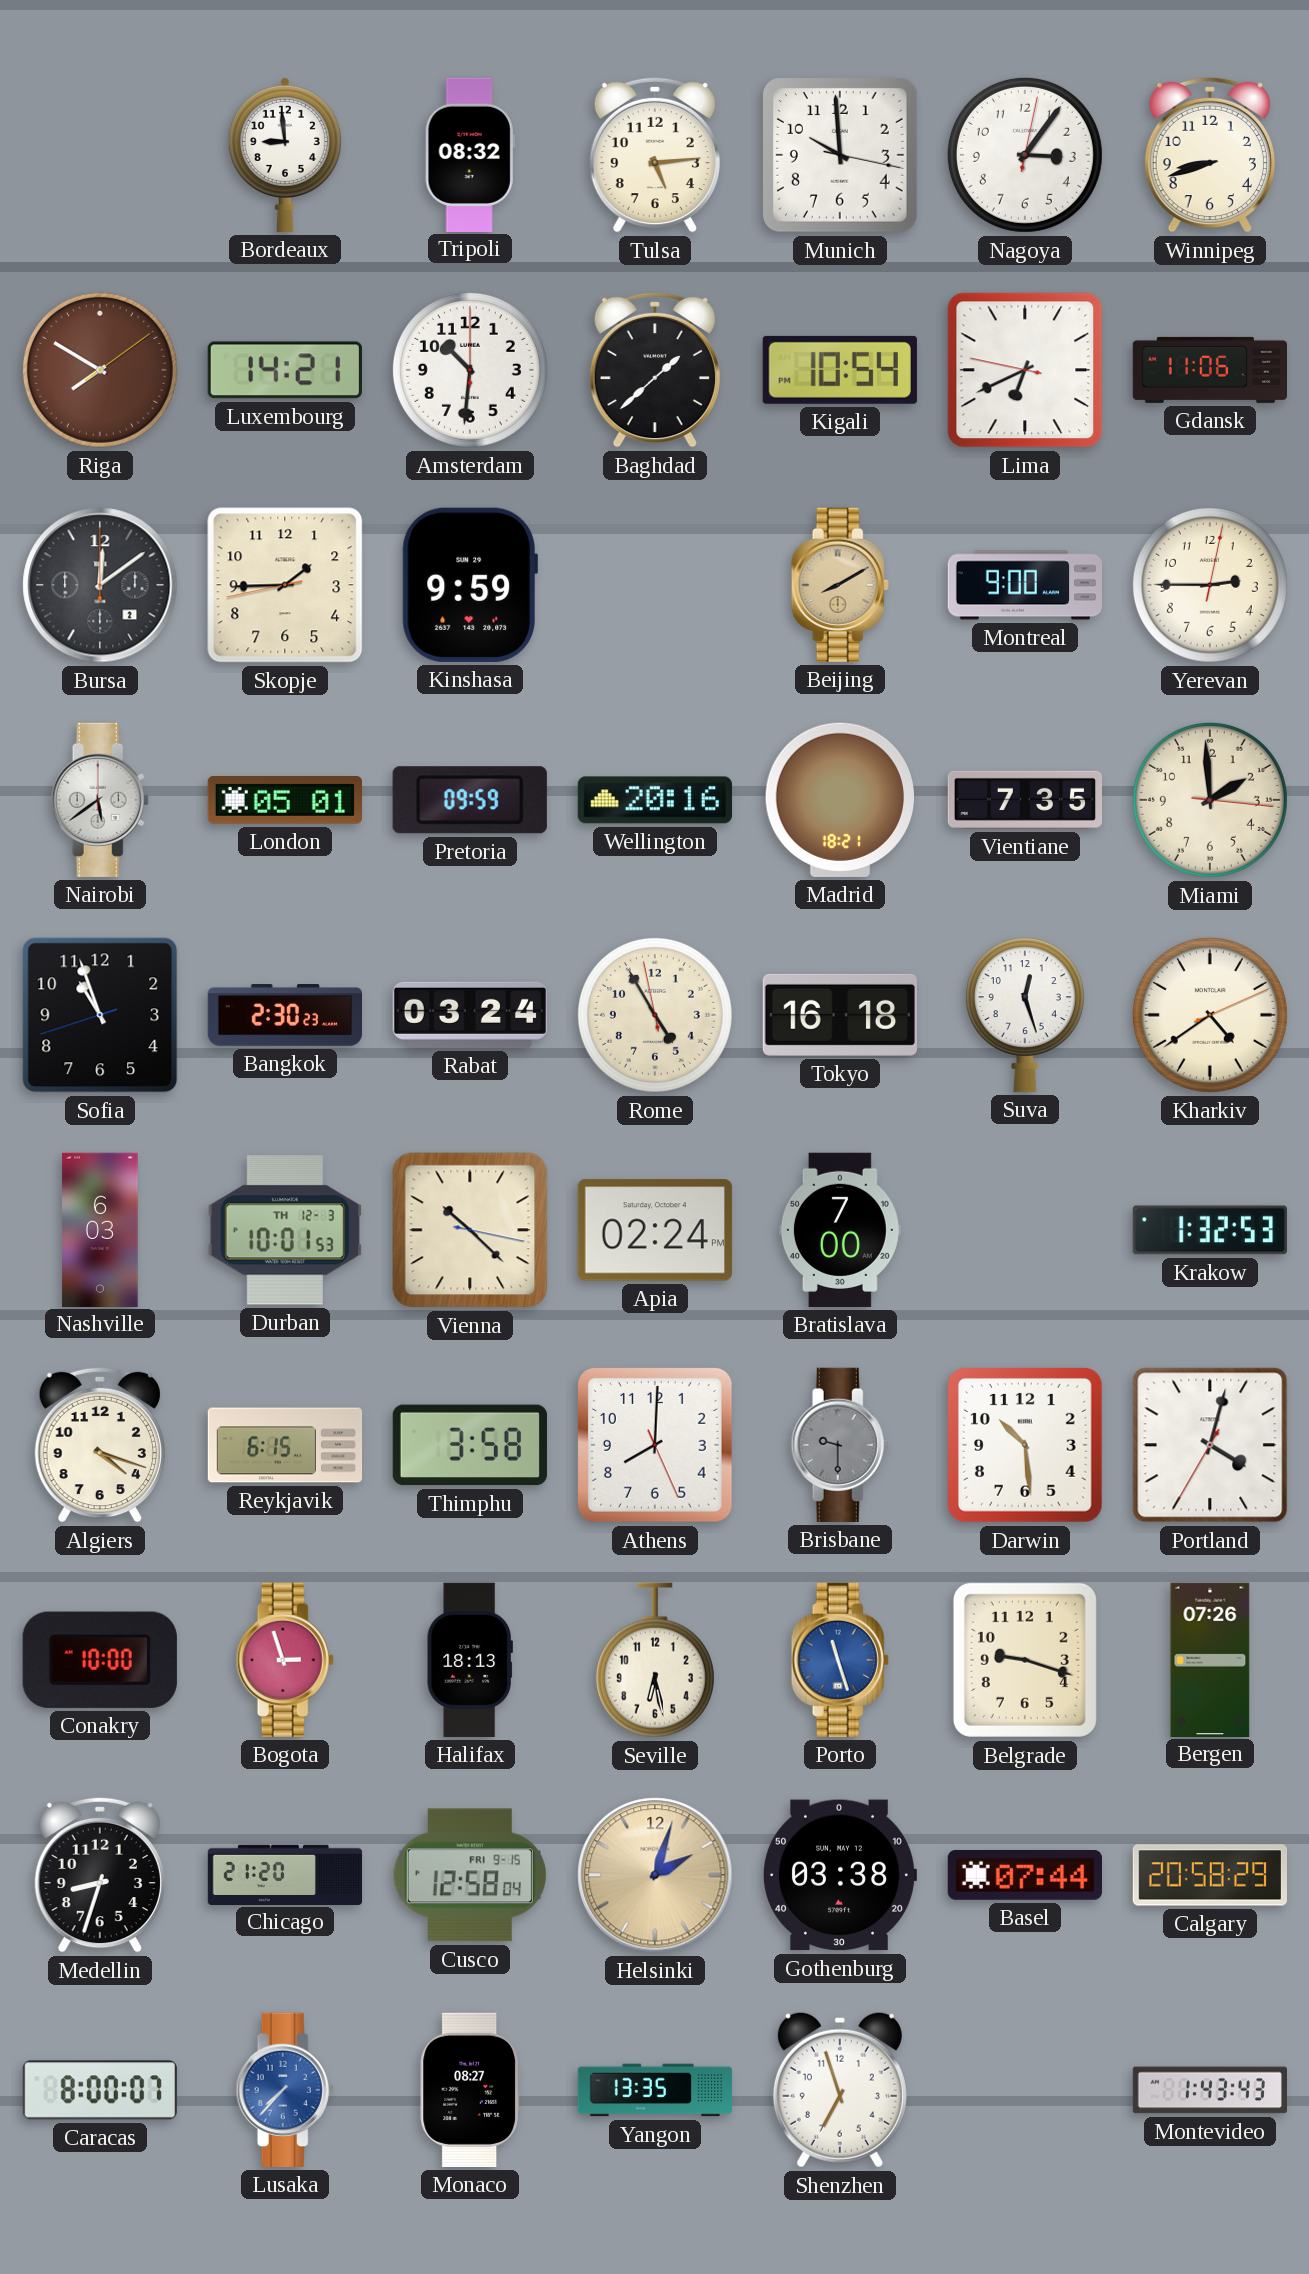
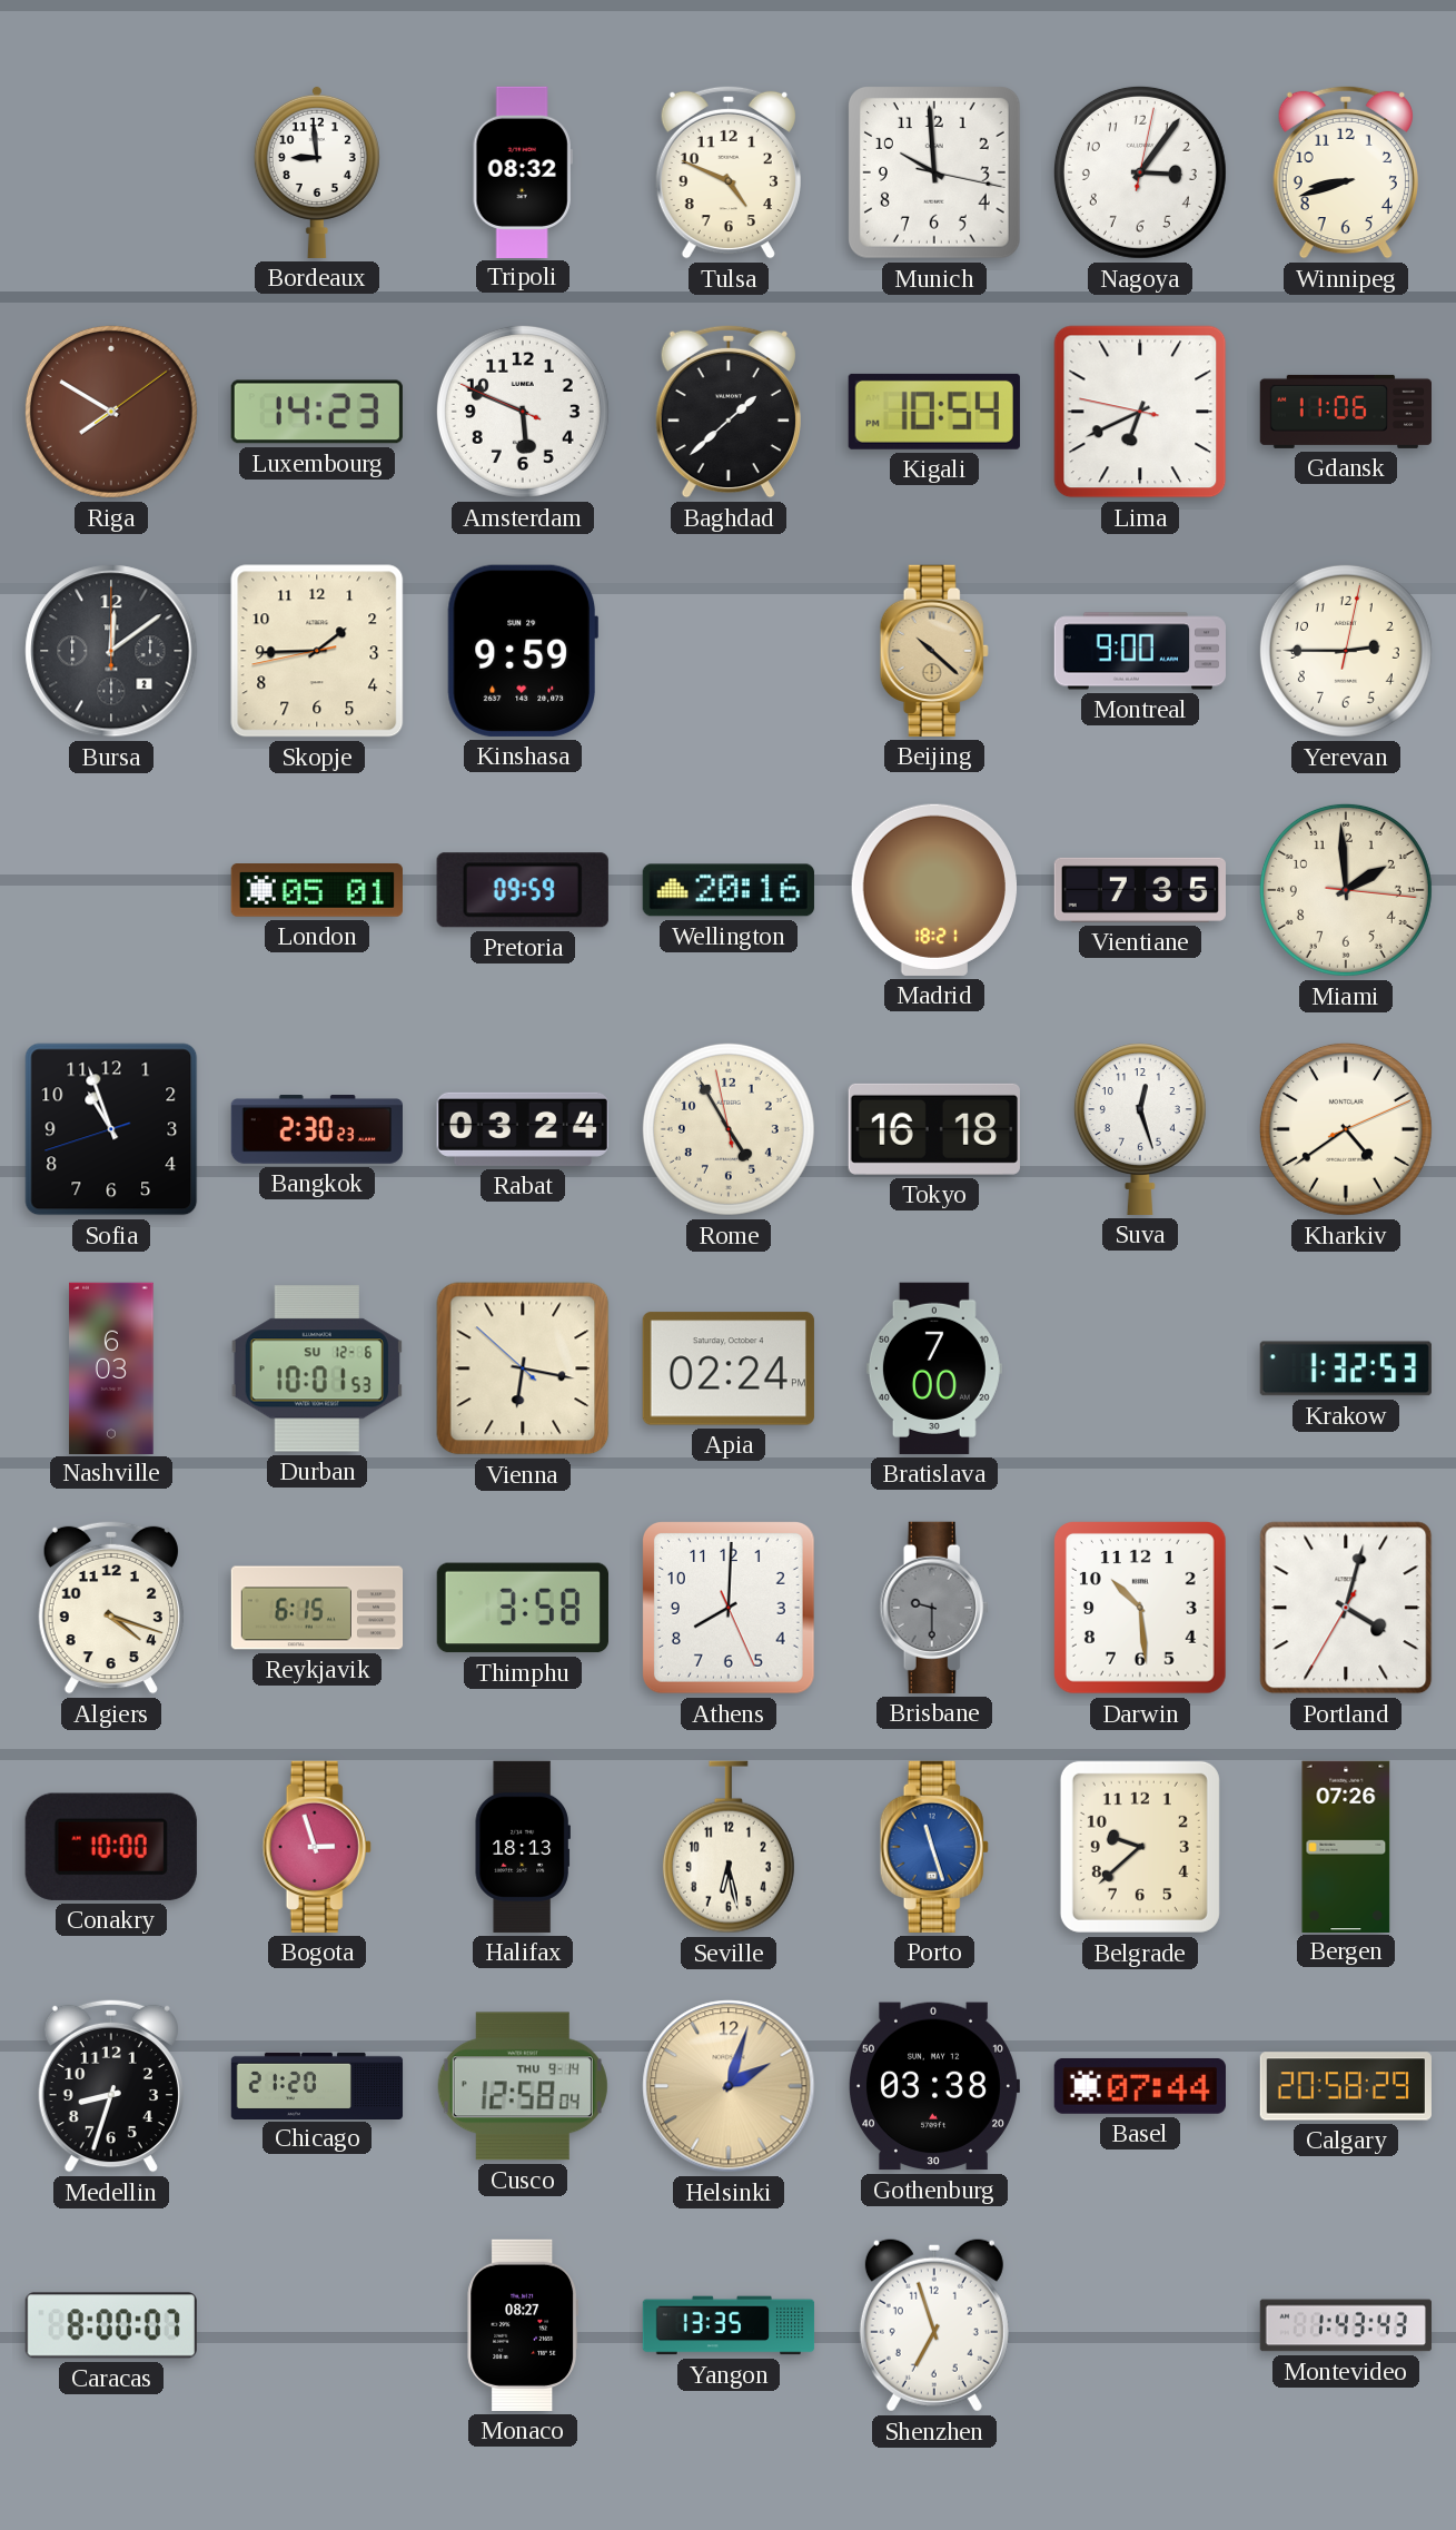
Tulsa: 5:14 -> 4:49 (729, 172)
Luxembourg: 14:21 -> 14:23 (317, 412)
Amsterdam: 10:31 -> 5:48 (523, 412)
Beijing: 8:10 -> 10:22 (934, 651)
Nairobi: 5:39 -> none (100, 800)
Durban date: TH 12-3 -> SU 12-6 (317, 1368)
Vienna: 10:22 -> 6:16 (523, 1368)
Belgrade: 9:18 -> 9:38 (1140, 1847)
Cusco date: FRI 9-15 -> THU 9-14 (523, 2086)
Lusaka: 7:37 -> none (285, 2090)
